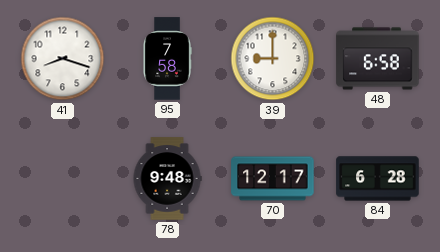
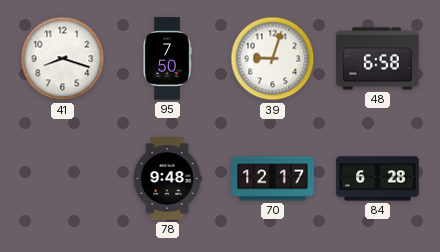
95: 7:58 -> 7:50 (167, 59)
39: 9:00 -> 9:03 (273, 59)
